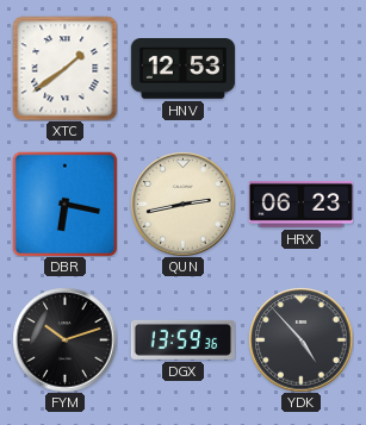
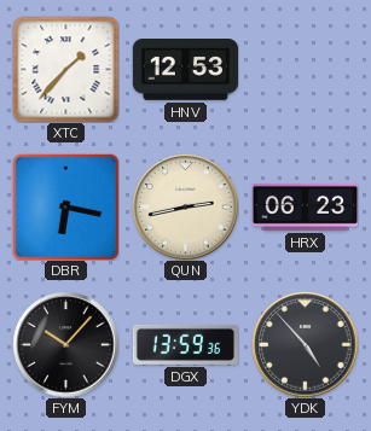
XTC: 1:39 -> 1:37 (65, 69)
FYM: 10:12 -> 10:07 (65, 344)
